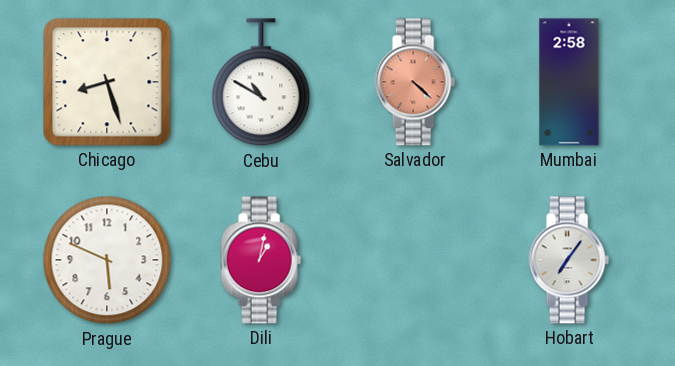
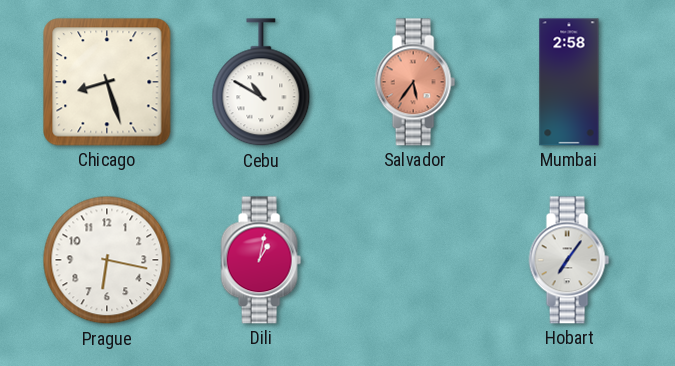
Salvador: 4:22 -> 5:36 (415, 82)
Prague: 5:49 -> 6:17 (107, 260)
